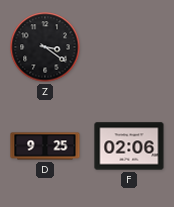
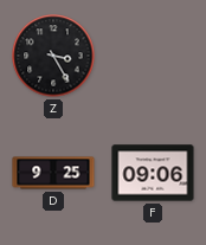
Z: 3:21 -> 3:25 (53, 56)
F: 02:06 -> 09:06 (153, 173)
